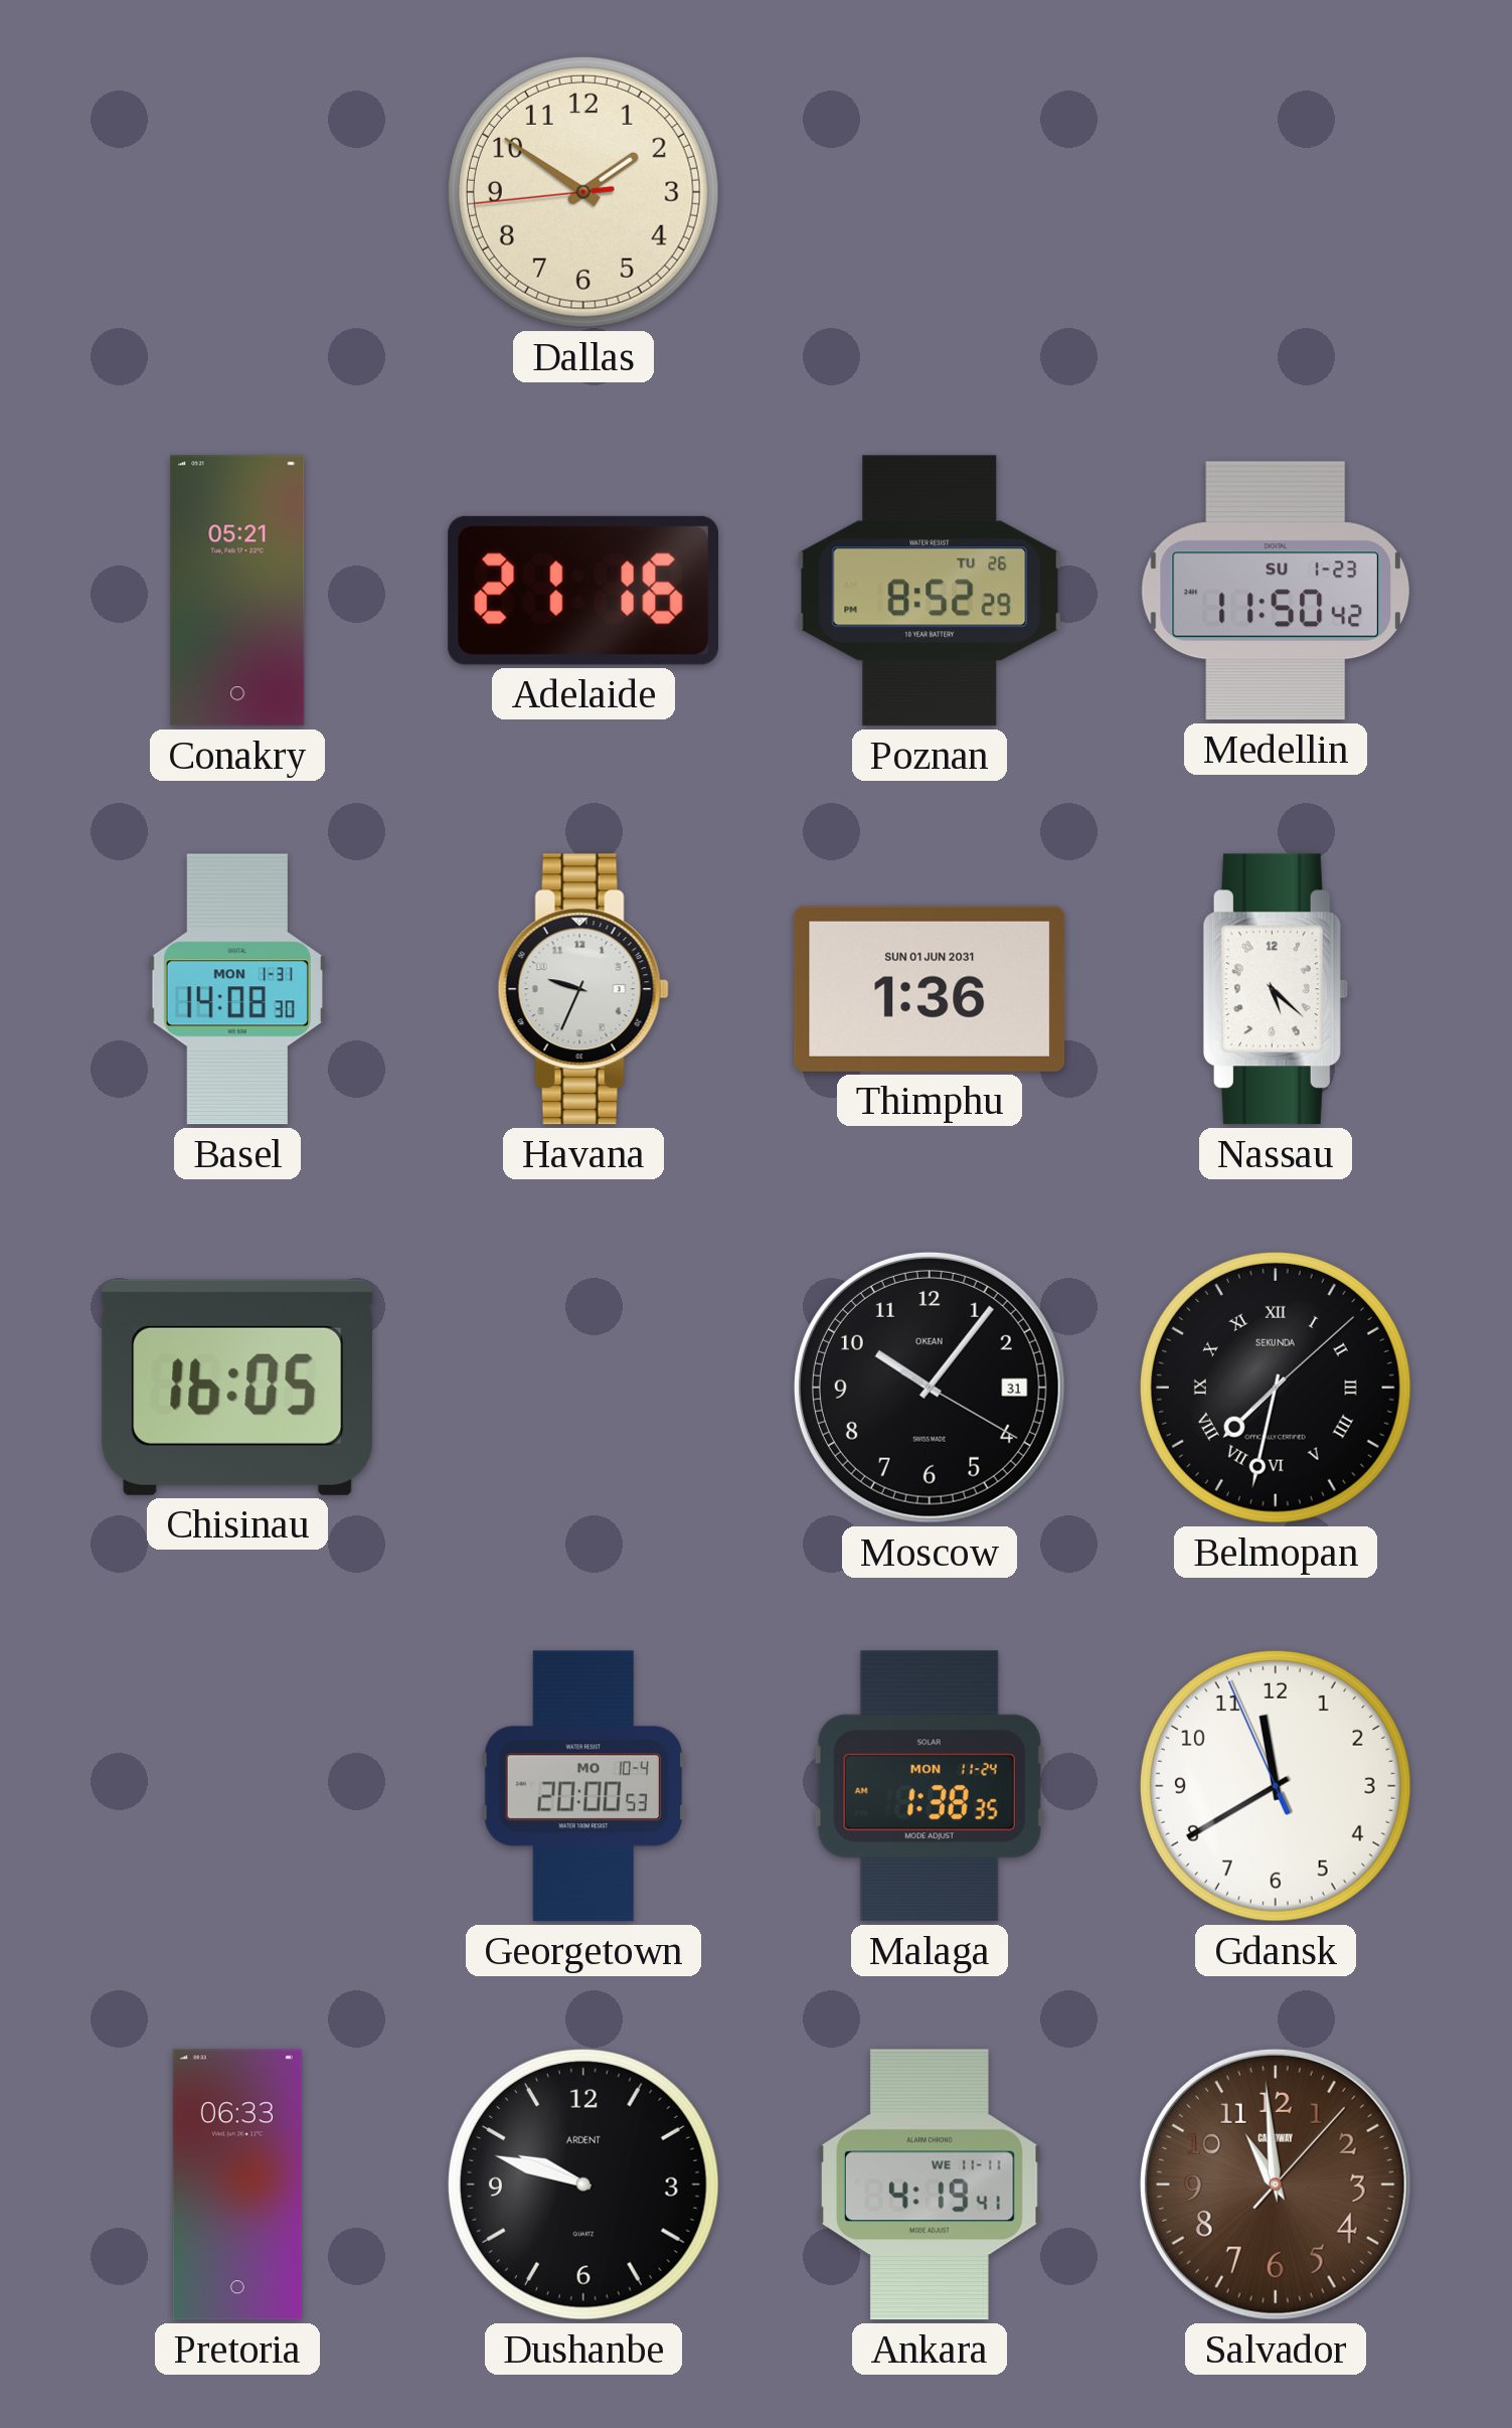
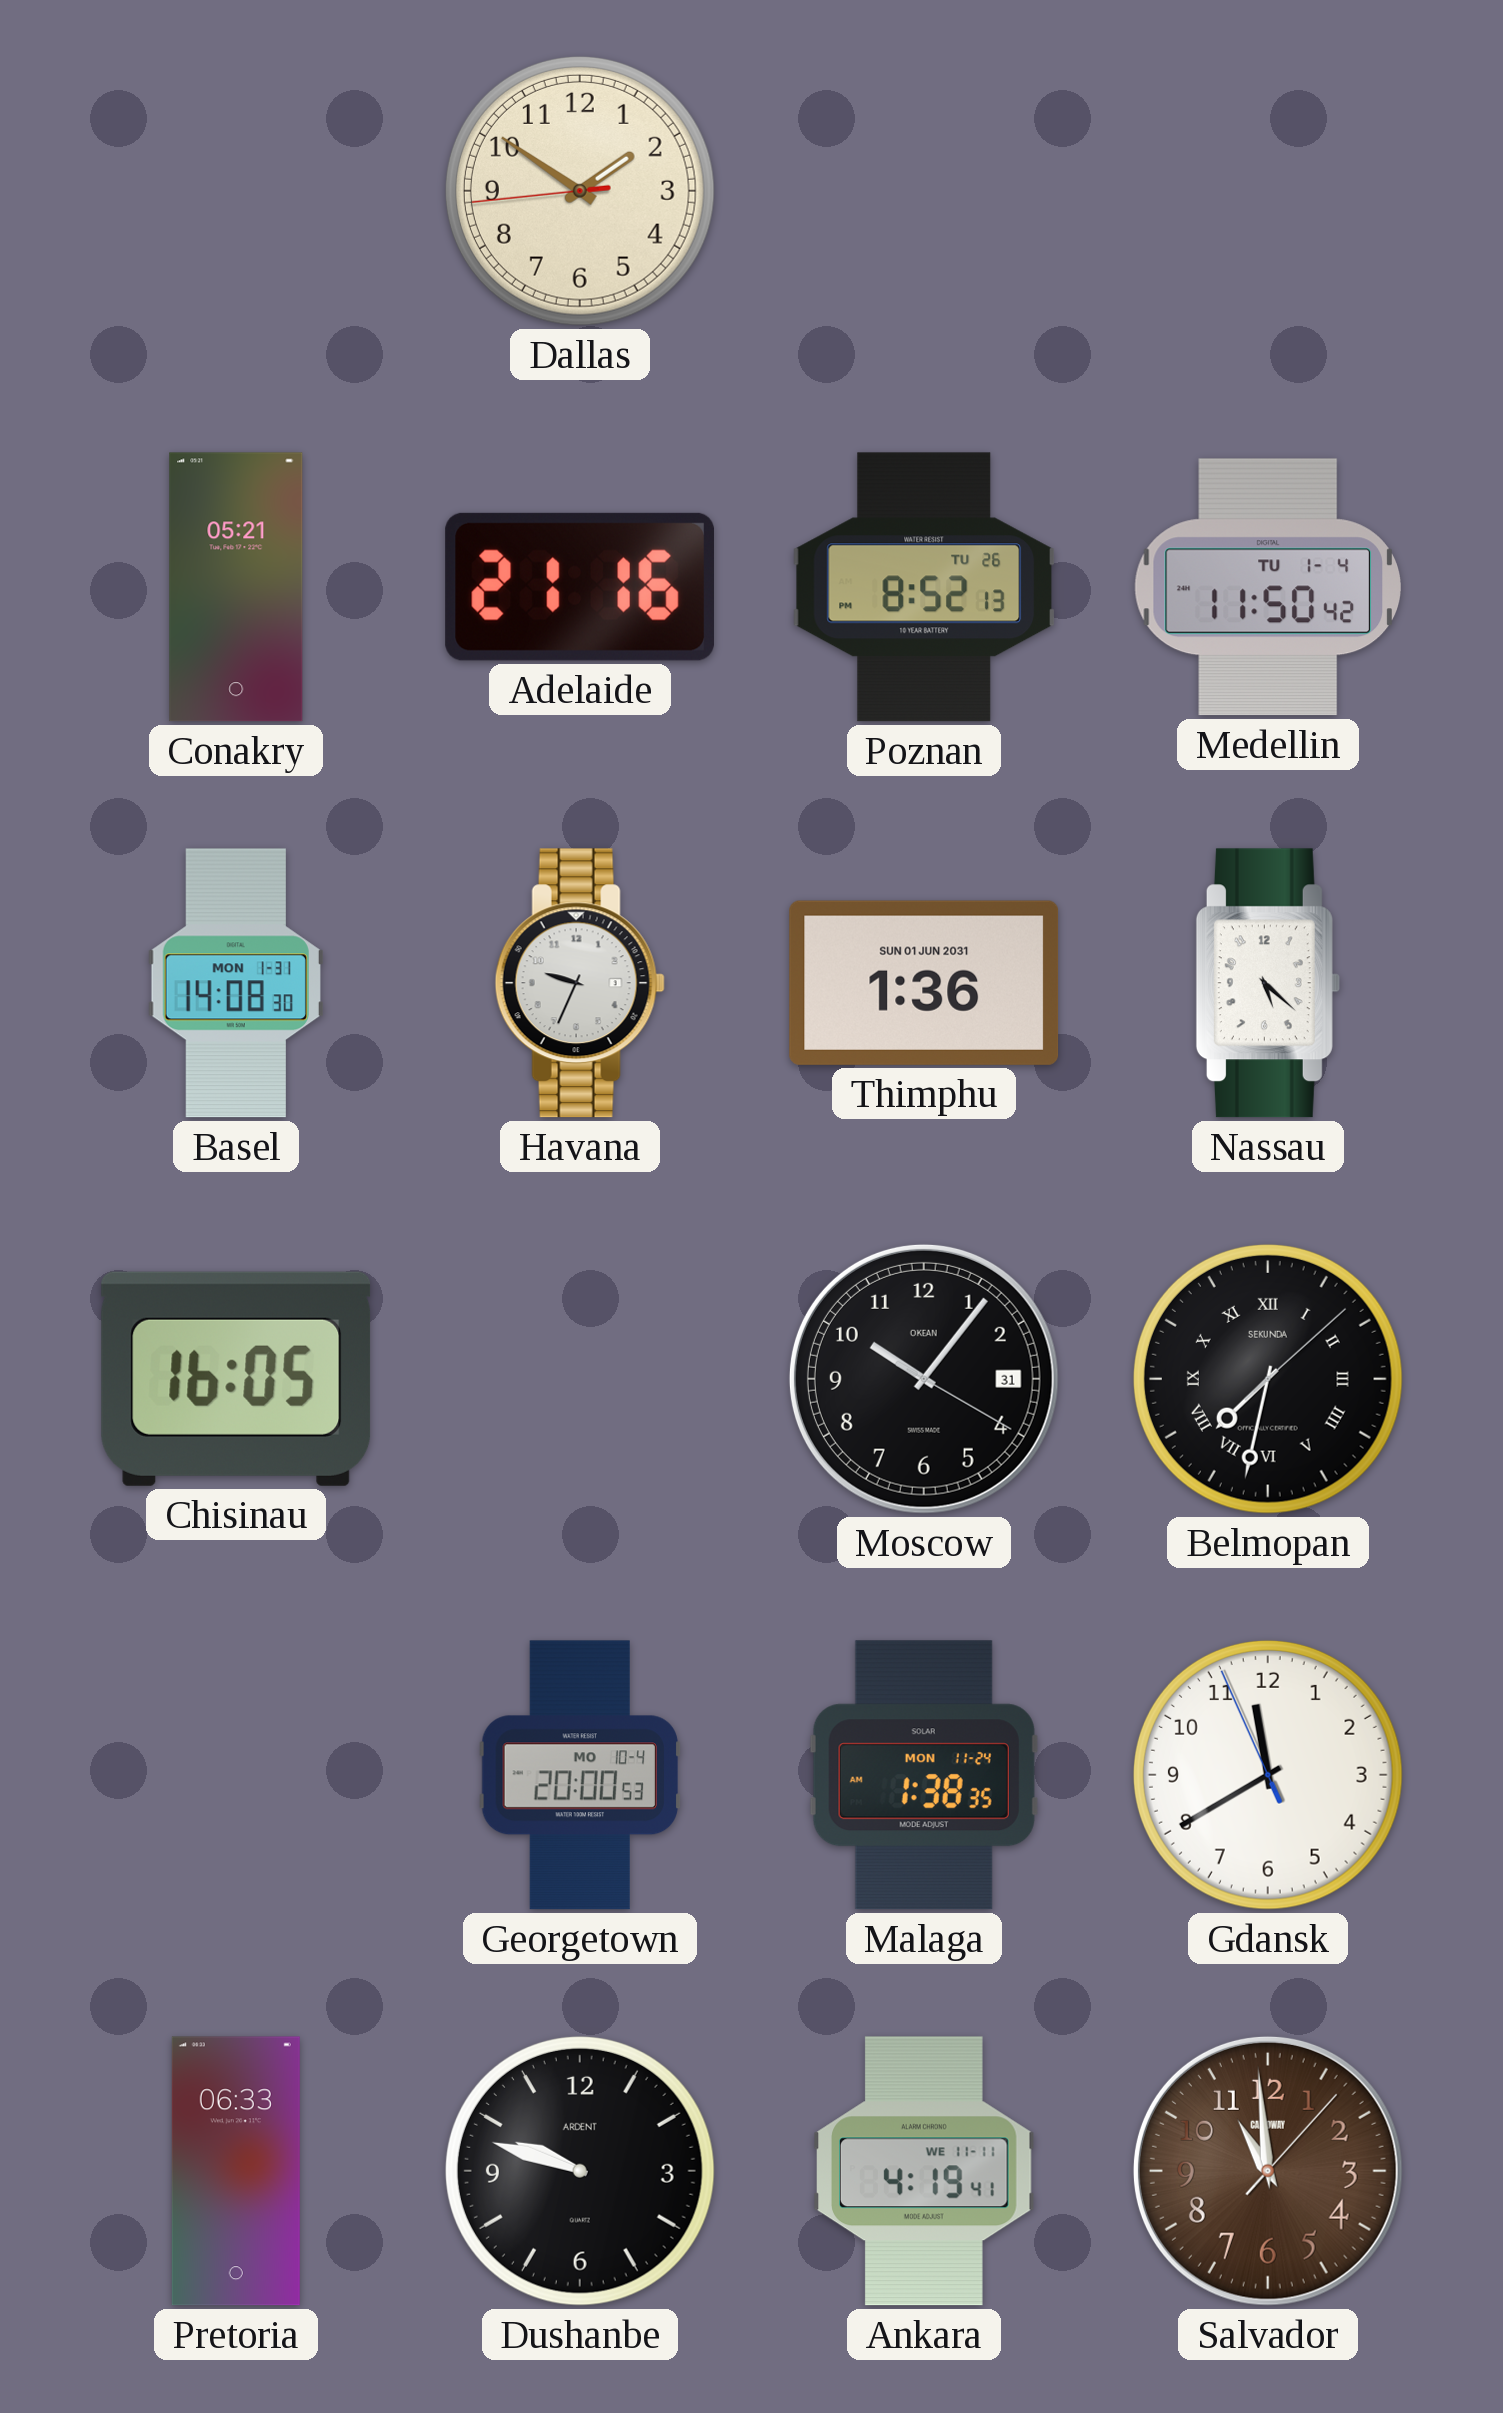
Poznan: 8:52:29 -> 8:52:13 (923, 587)
Medellin date: SU 1-23 -> TU 1-4 (1268, 587)
